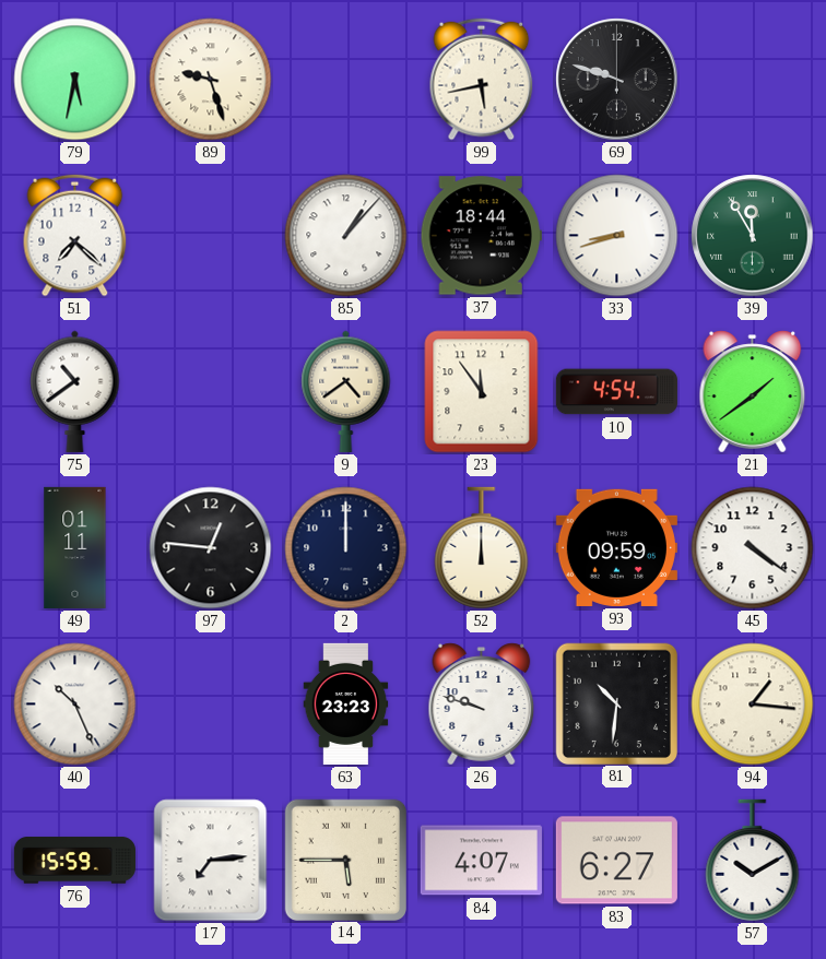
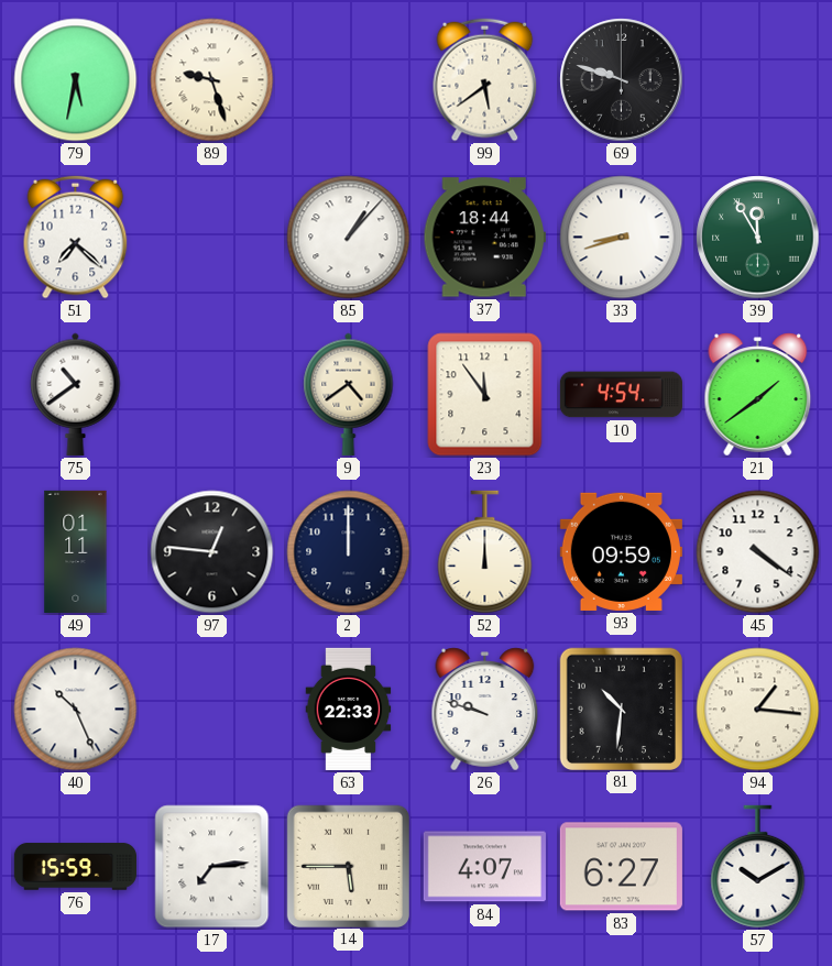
99: 5:43 -> 5:39 (485, 80)
63: 23:23 -> 22:33 (349, 709)
